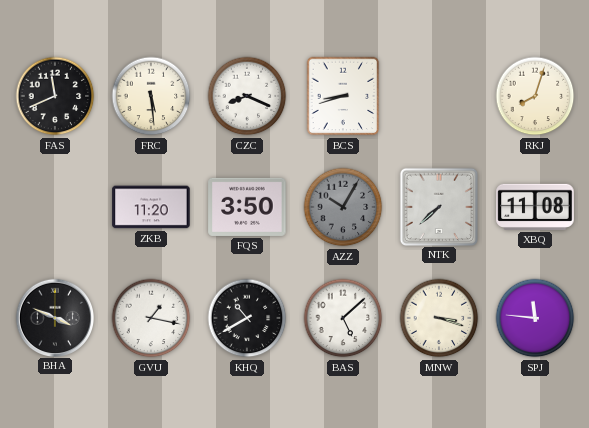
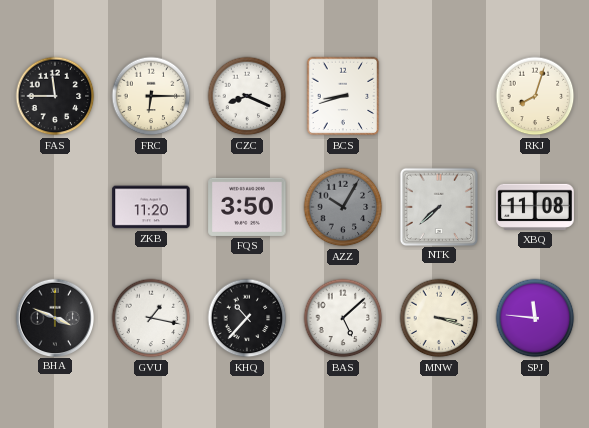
FAS: 11:41 -> 11:45 (55, 96)
FRC: 5:29 -> 6:15 (151, 96)
KHQ: 10:40 -> 10:37 (247, 318)
